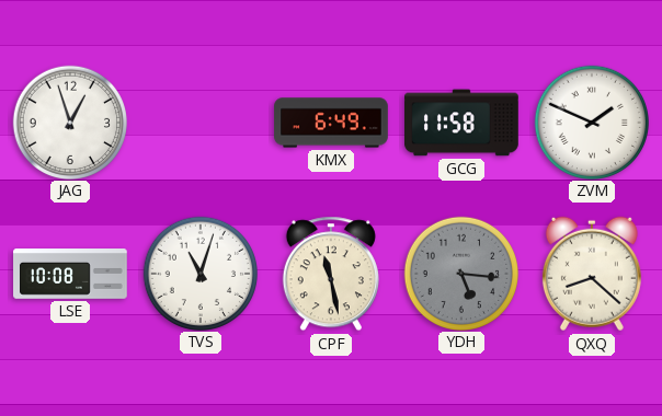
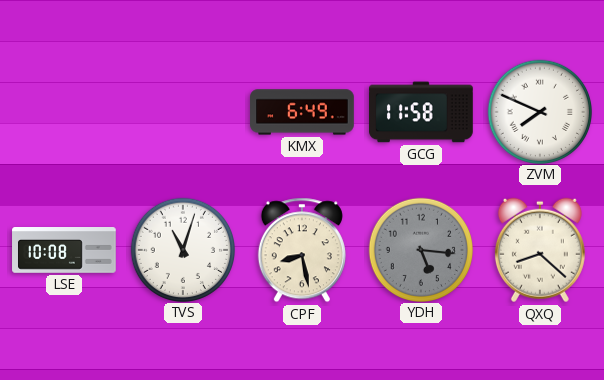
JAG: 12:57 -> none (69, 122)
ZVM: 1:49 -> 7:49 (539, 111)
CPF: 11:28 -> 8:28 (302, 250)
